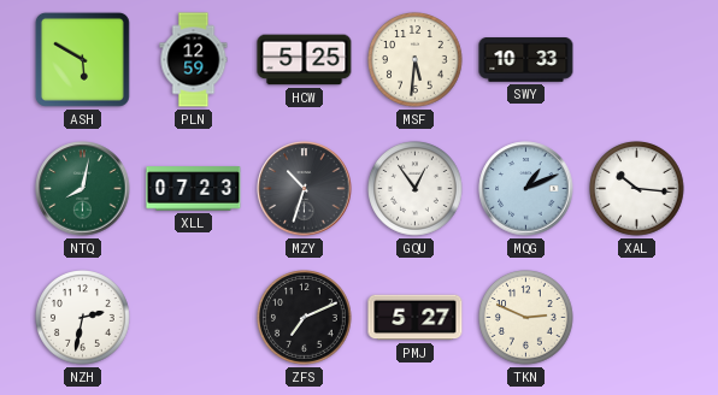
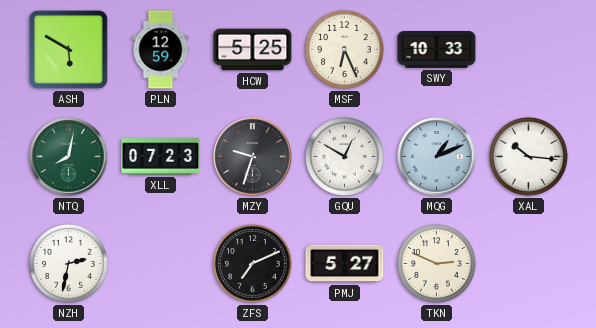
MSF: 5:31 -> 6:26 (345, 50)
MZY: 10:33 -> 9:33 (253, 157)
GQU: 12:54 -> 12:50 (345, 157)
